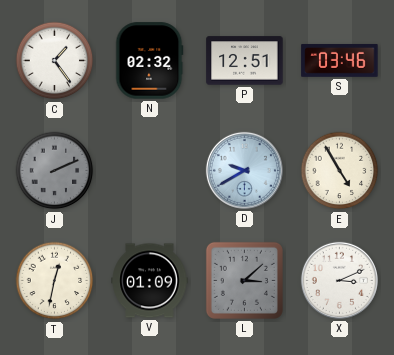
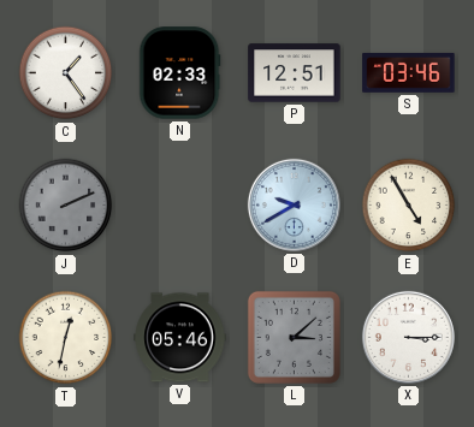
N: 02:32 -> 02:33 (180, 73)
V: 01:09 -> 05:46 (180, 338)
X: 3:11 -> 3:15 (408, 337)
